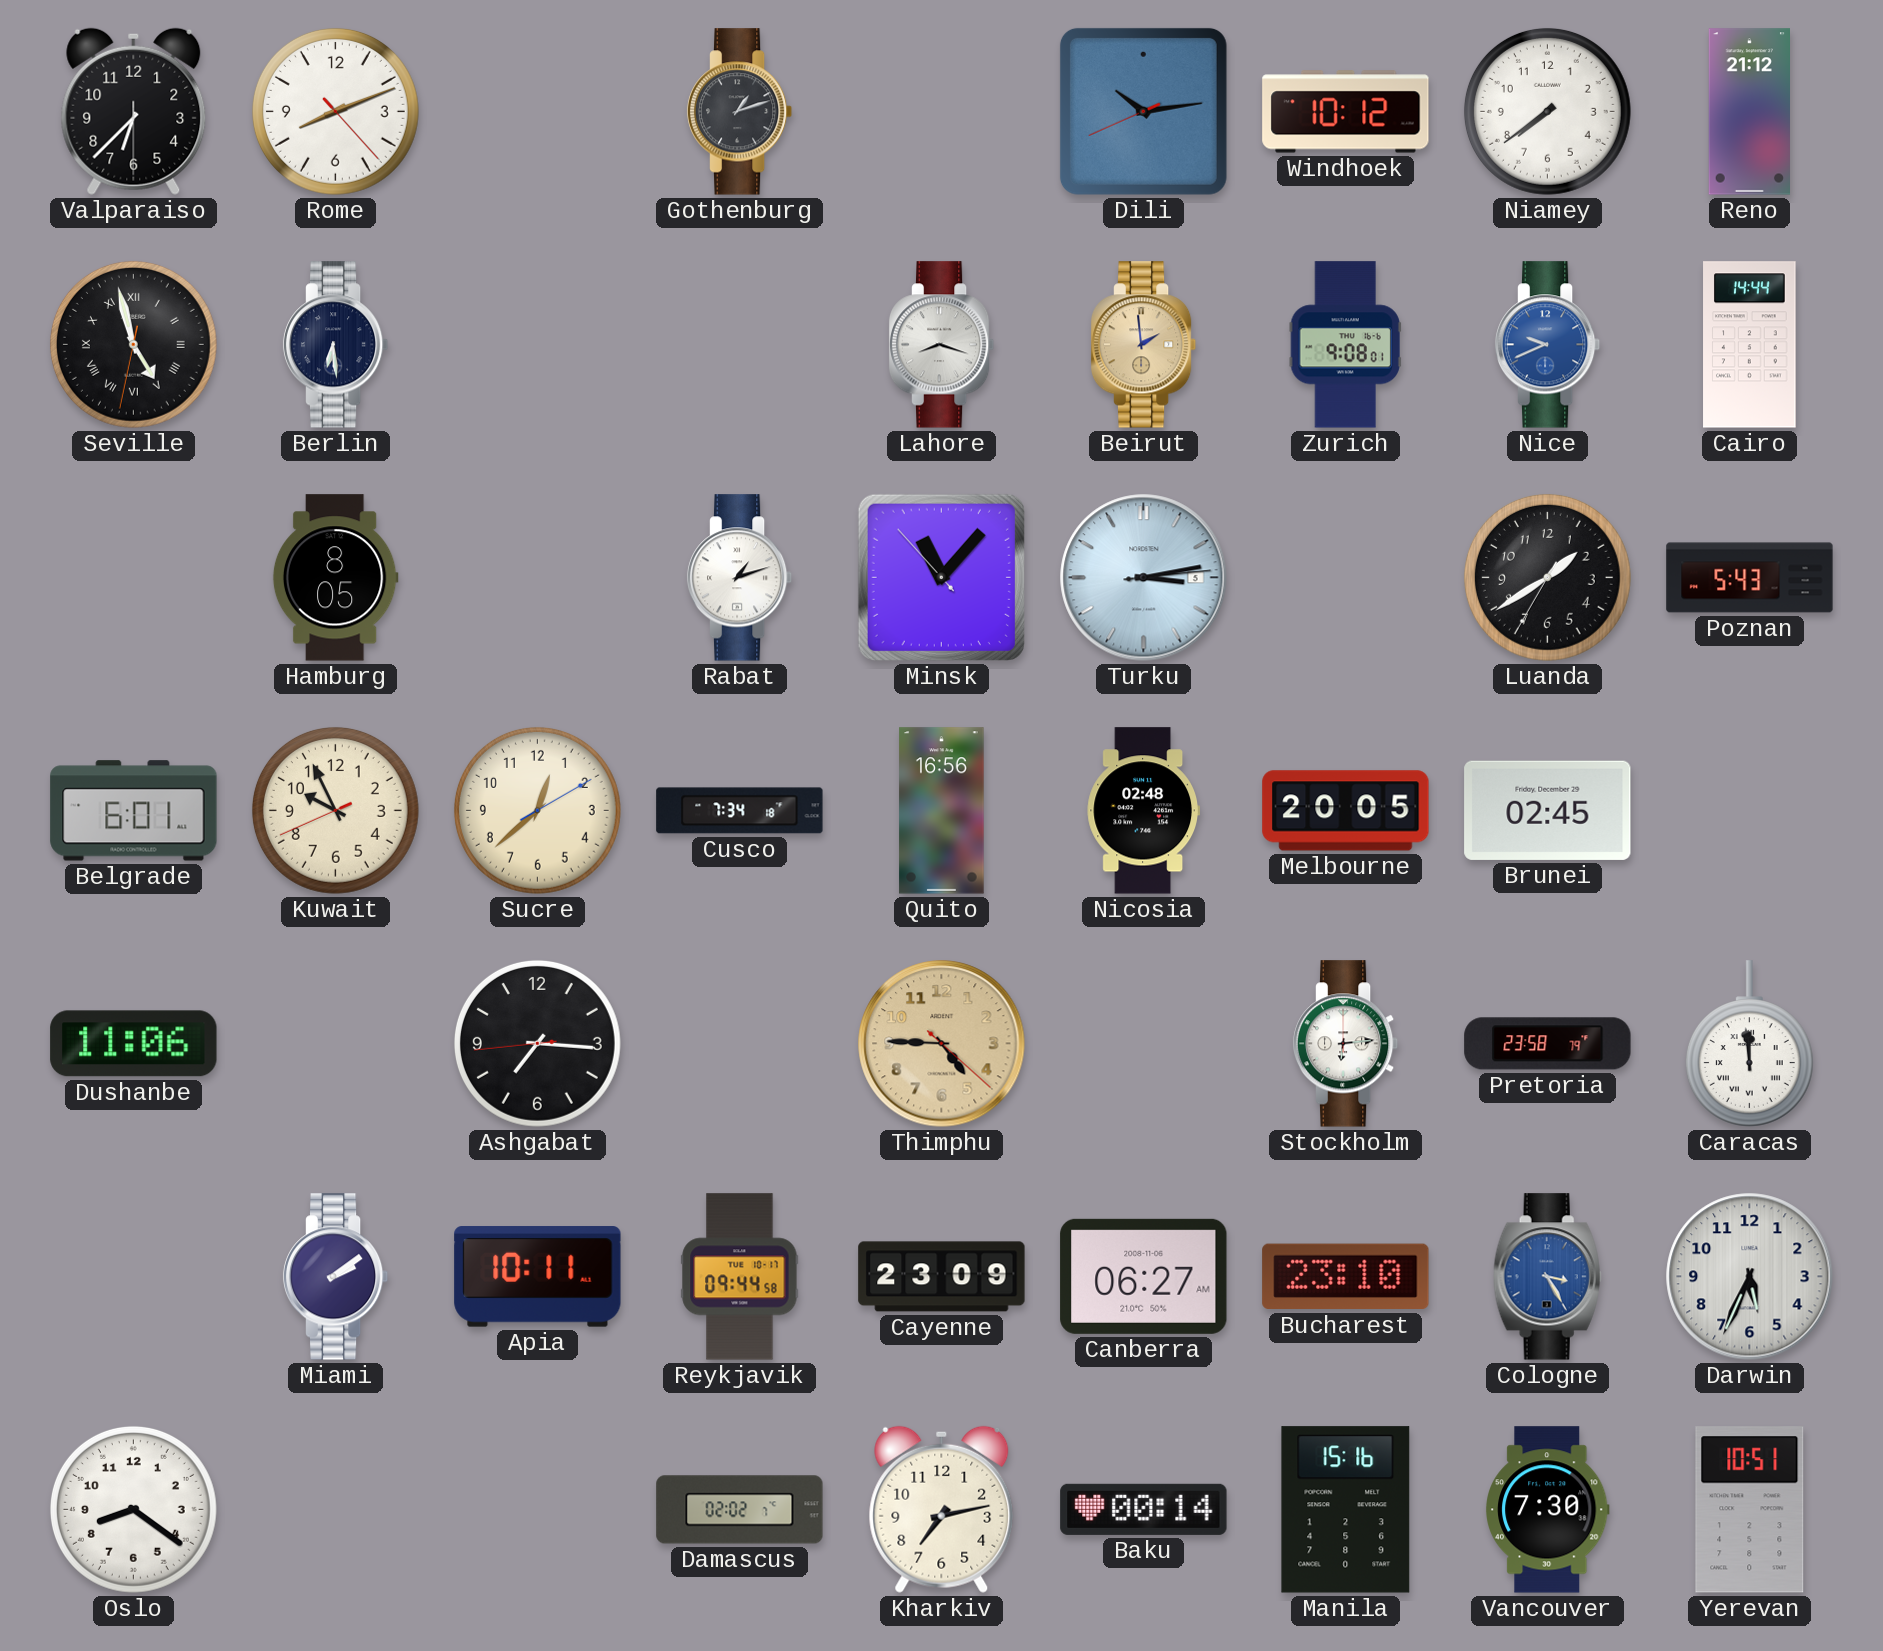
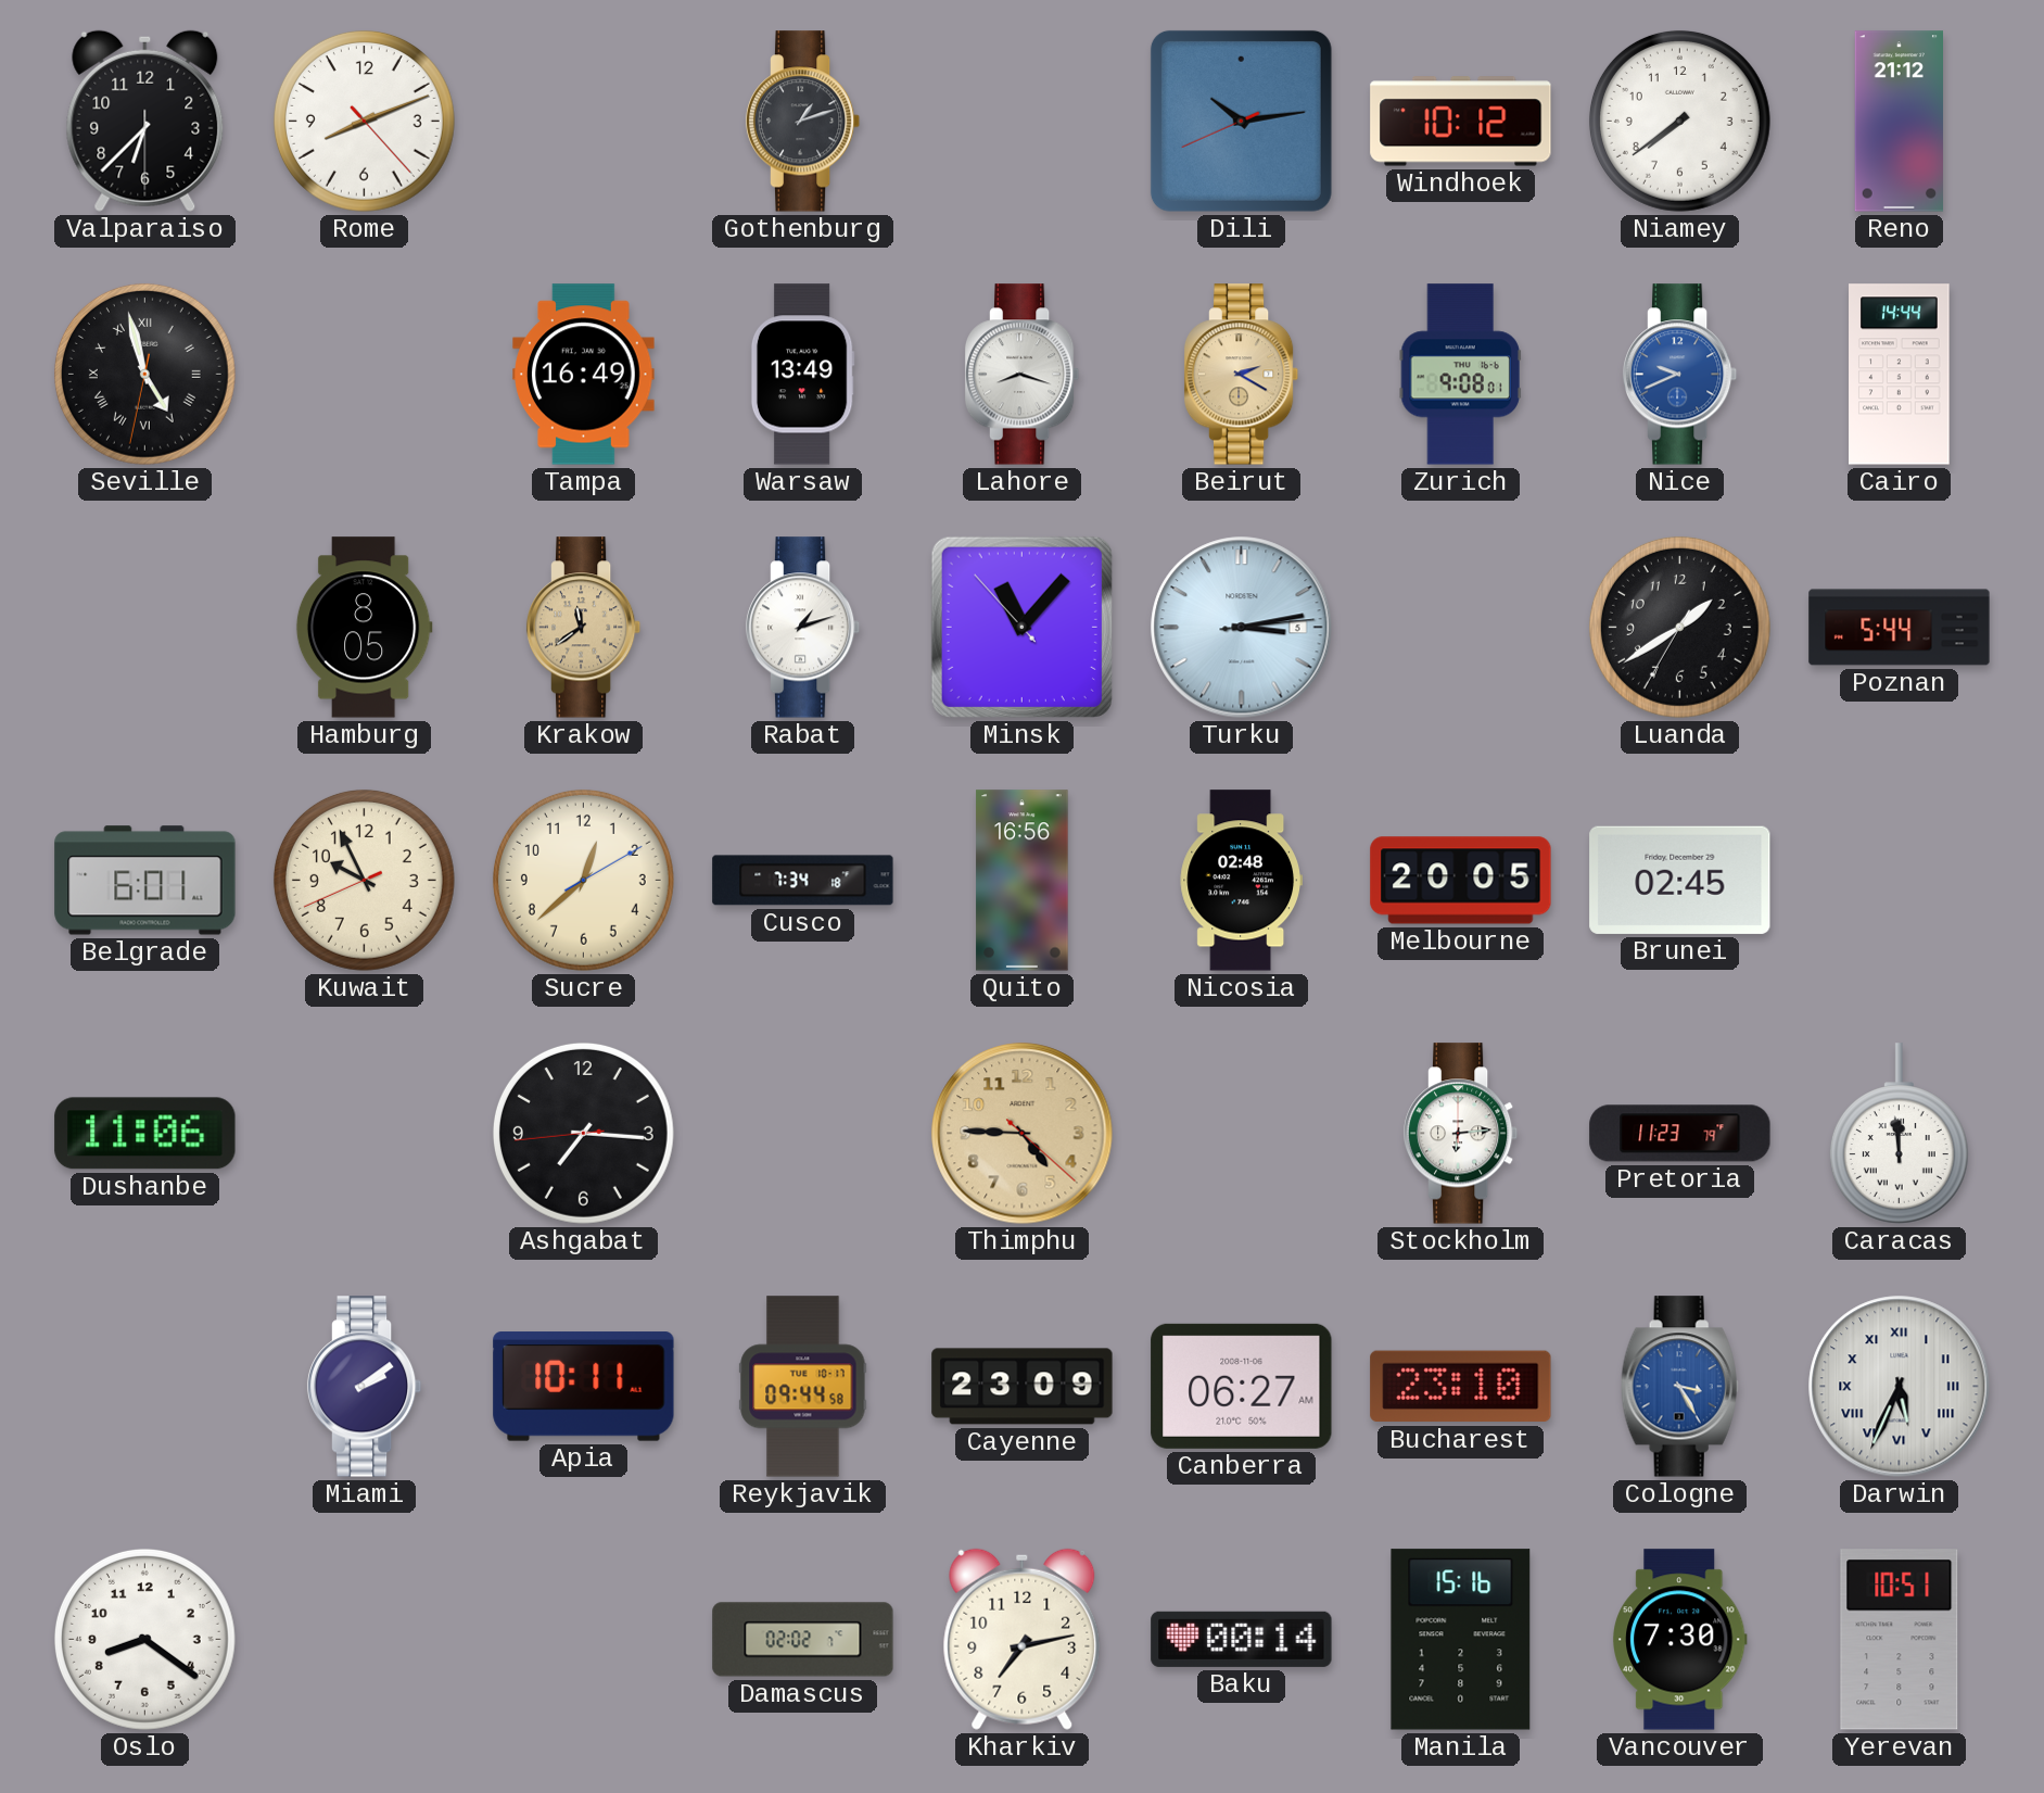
Berlin: 6:29 -> none (336, 345)
Tampa: none -> 16:49 (584, 375)
Warsaw: none -> 13:49 (802, 375)
Beirut: 1:59 -> 2:20 (1242, 375)
Krakow: none -> 11:39 (584, 628)
Poznan: 5:43 -> 5:44 (1900, 628)
Pretoria: 23:58 -> 11:23 (1680, 1134)
Darwin numerals: Arabic -> Roman (1900, 1387)
